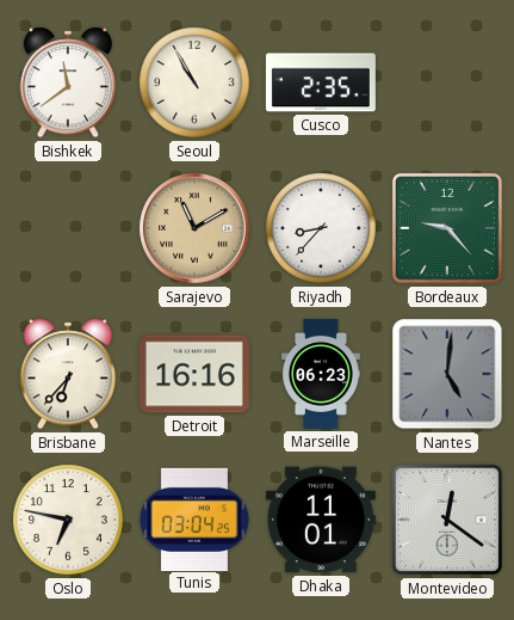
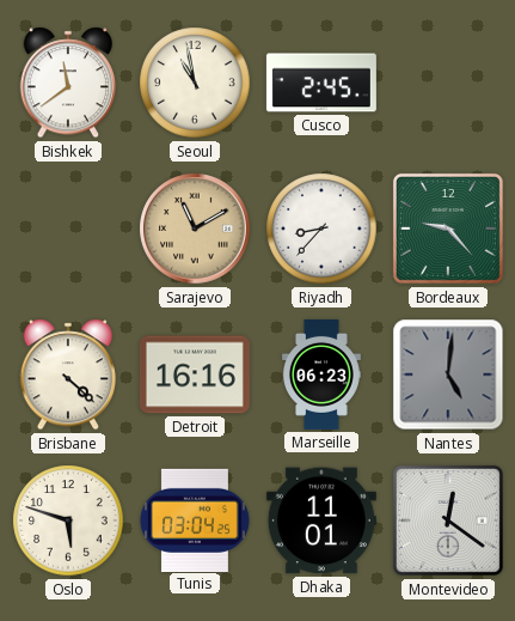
Seoul: 10:55 -> 10:58 (195, 83)
Cusco: 2:35 -> 2:45 (321, 83)
Brisbane: 6:37 -> 4:22 (68, 375)
Oslo: 6:47 -> 5:48 (68, 520)
